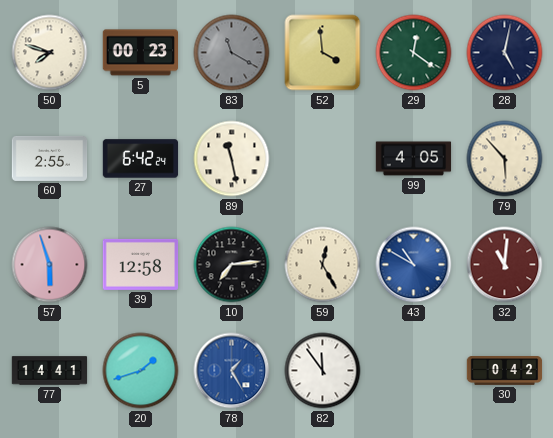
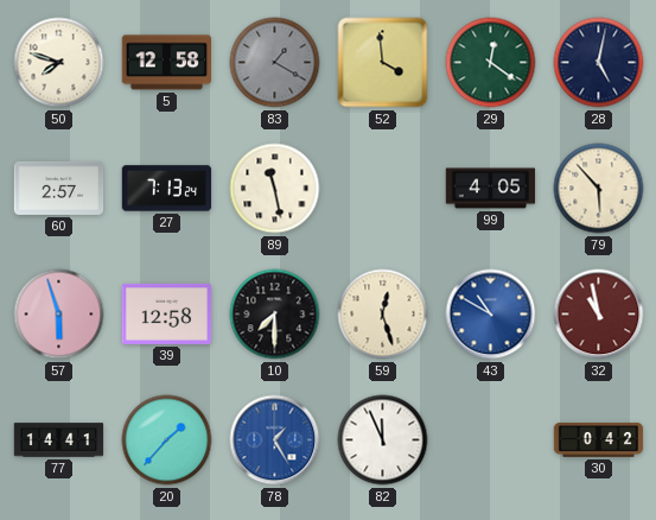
5: 00:23 -> 12:58 (166, 63)
83: 11:20 -> 1:20 (275, 63)
60: 2:55 -> 2:57 (59, 188)
27: 6:42 -> 7:13 (167, 189)
10: 7:14 -> 7:30 (275, 315)
59: 12:25 -> 12:27 (383, 315)
32: 11:01 -> 10:58 (599, 315)
20: 1:42 -> 1:37 (167, 440)
82: 11:54 -> 11:56 (383, 440)
